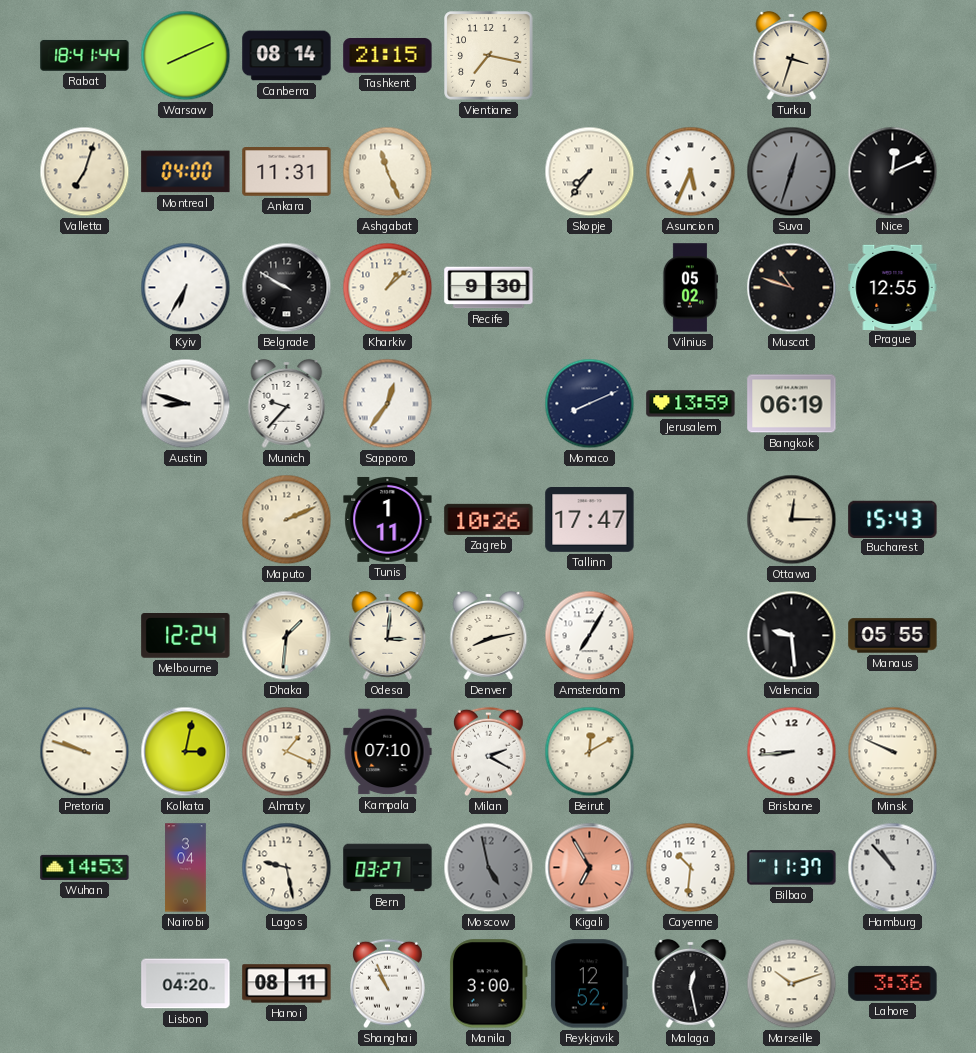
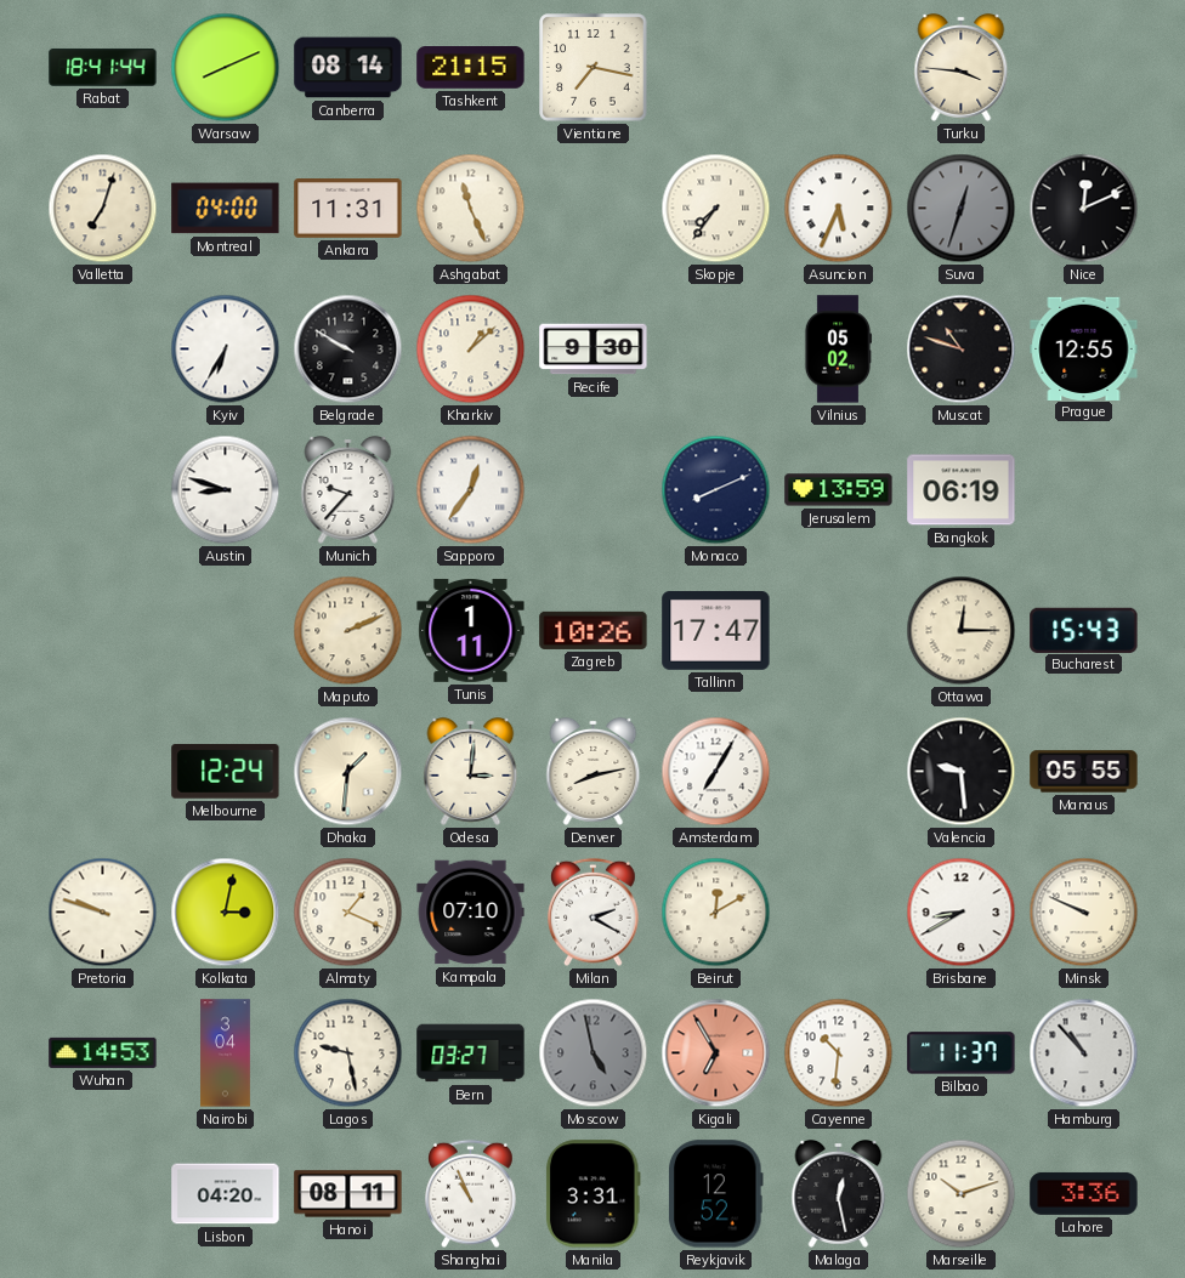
Turku: 3:33 -> 3:46 (962, 67)
Brisbane: 8:44 -> 8:40 (962, 913)
Manila: 3:00 -> 3:31 (592, 1194)
